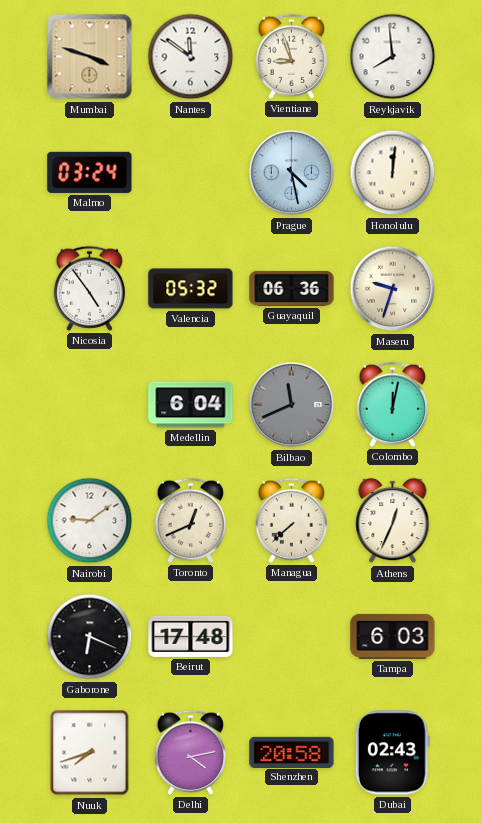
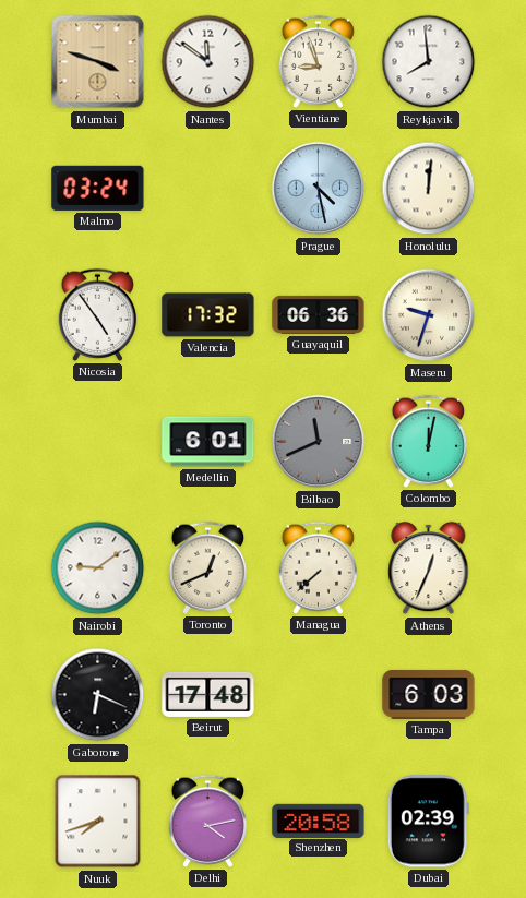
Valencia: 05:32 -> 17:32 (208, 315)
Medellin: 6:04 -> 6:01 (208, 442)
Dubai: 02:43 -> 02:39 (428, 822)
